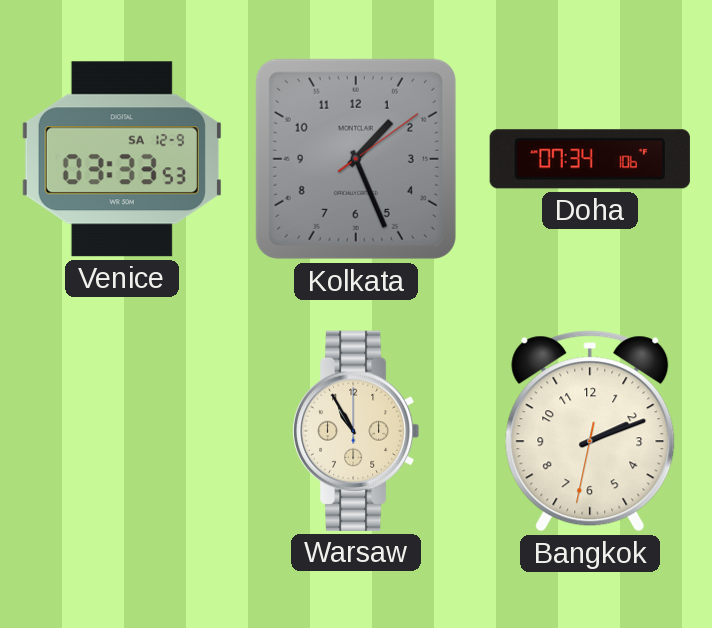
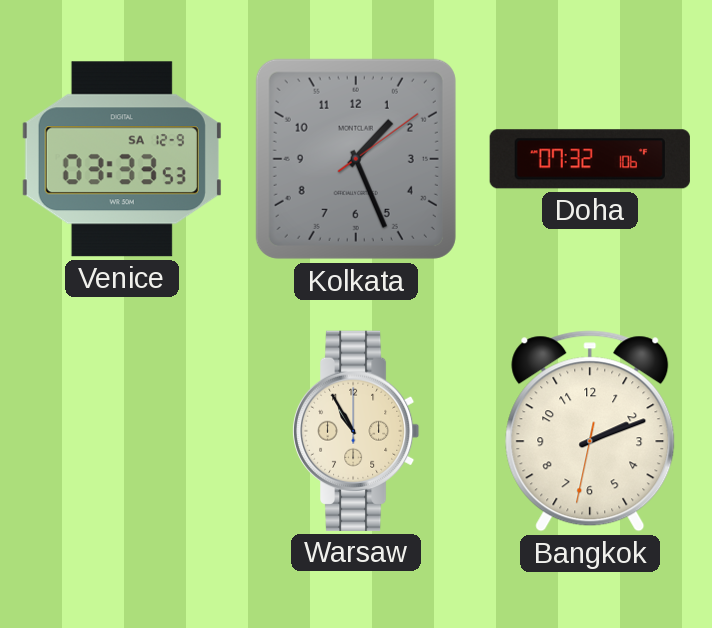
Doha: 07:34 -> 07:32 (590, 159)
